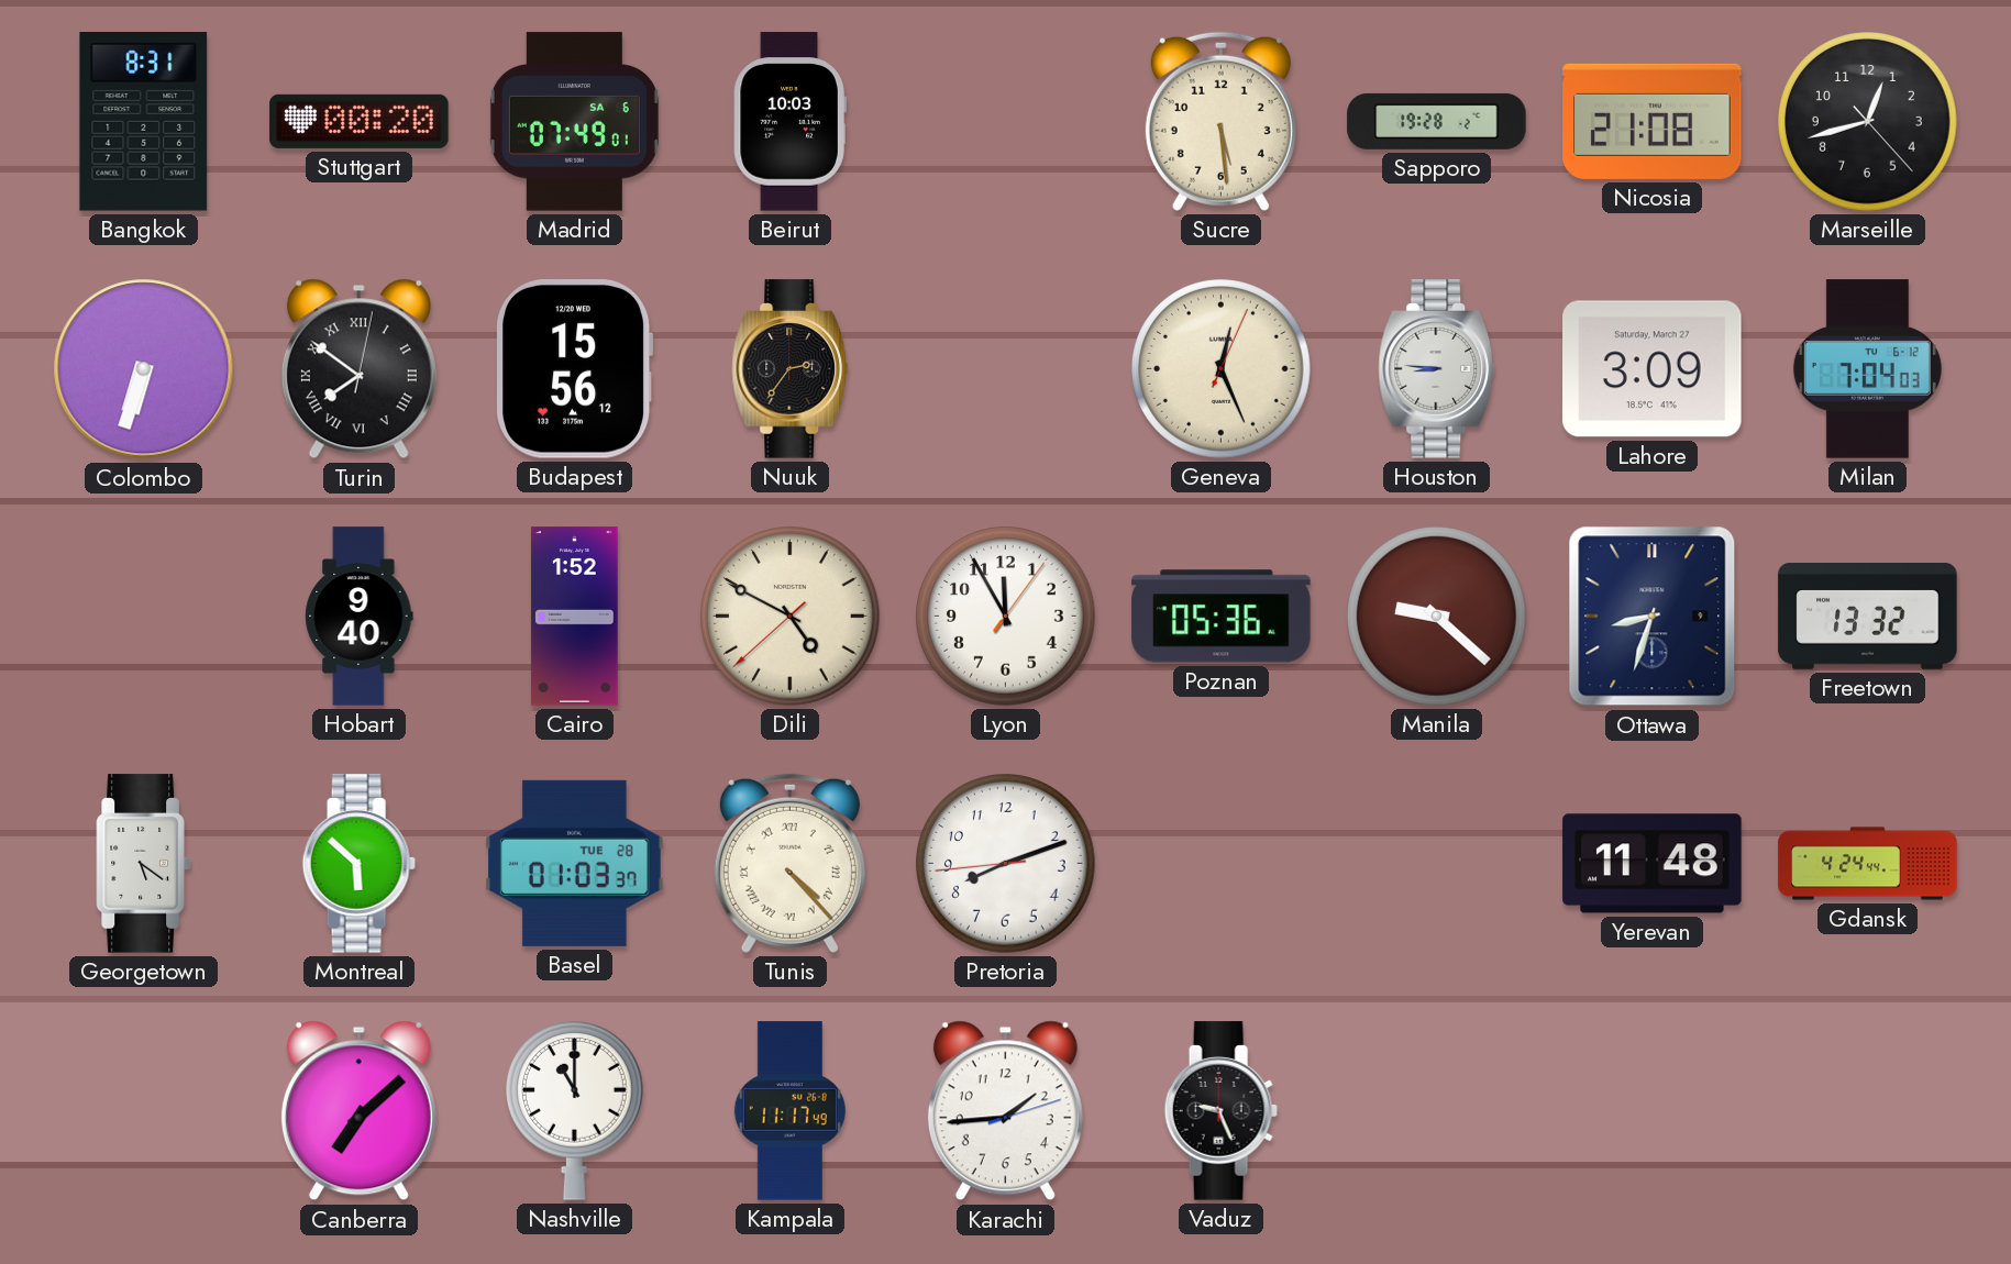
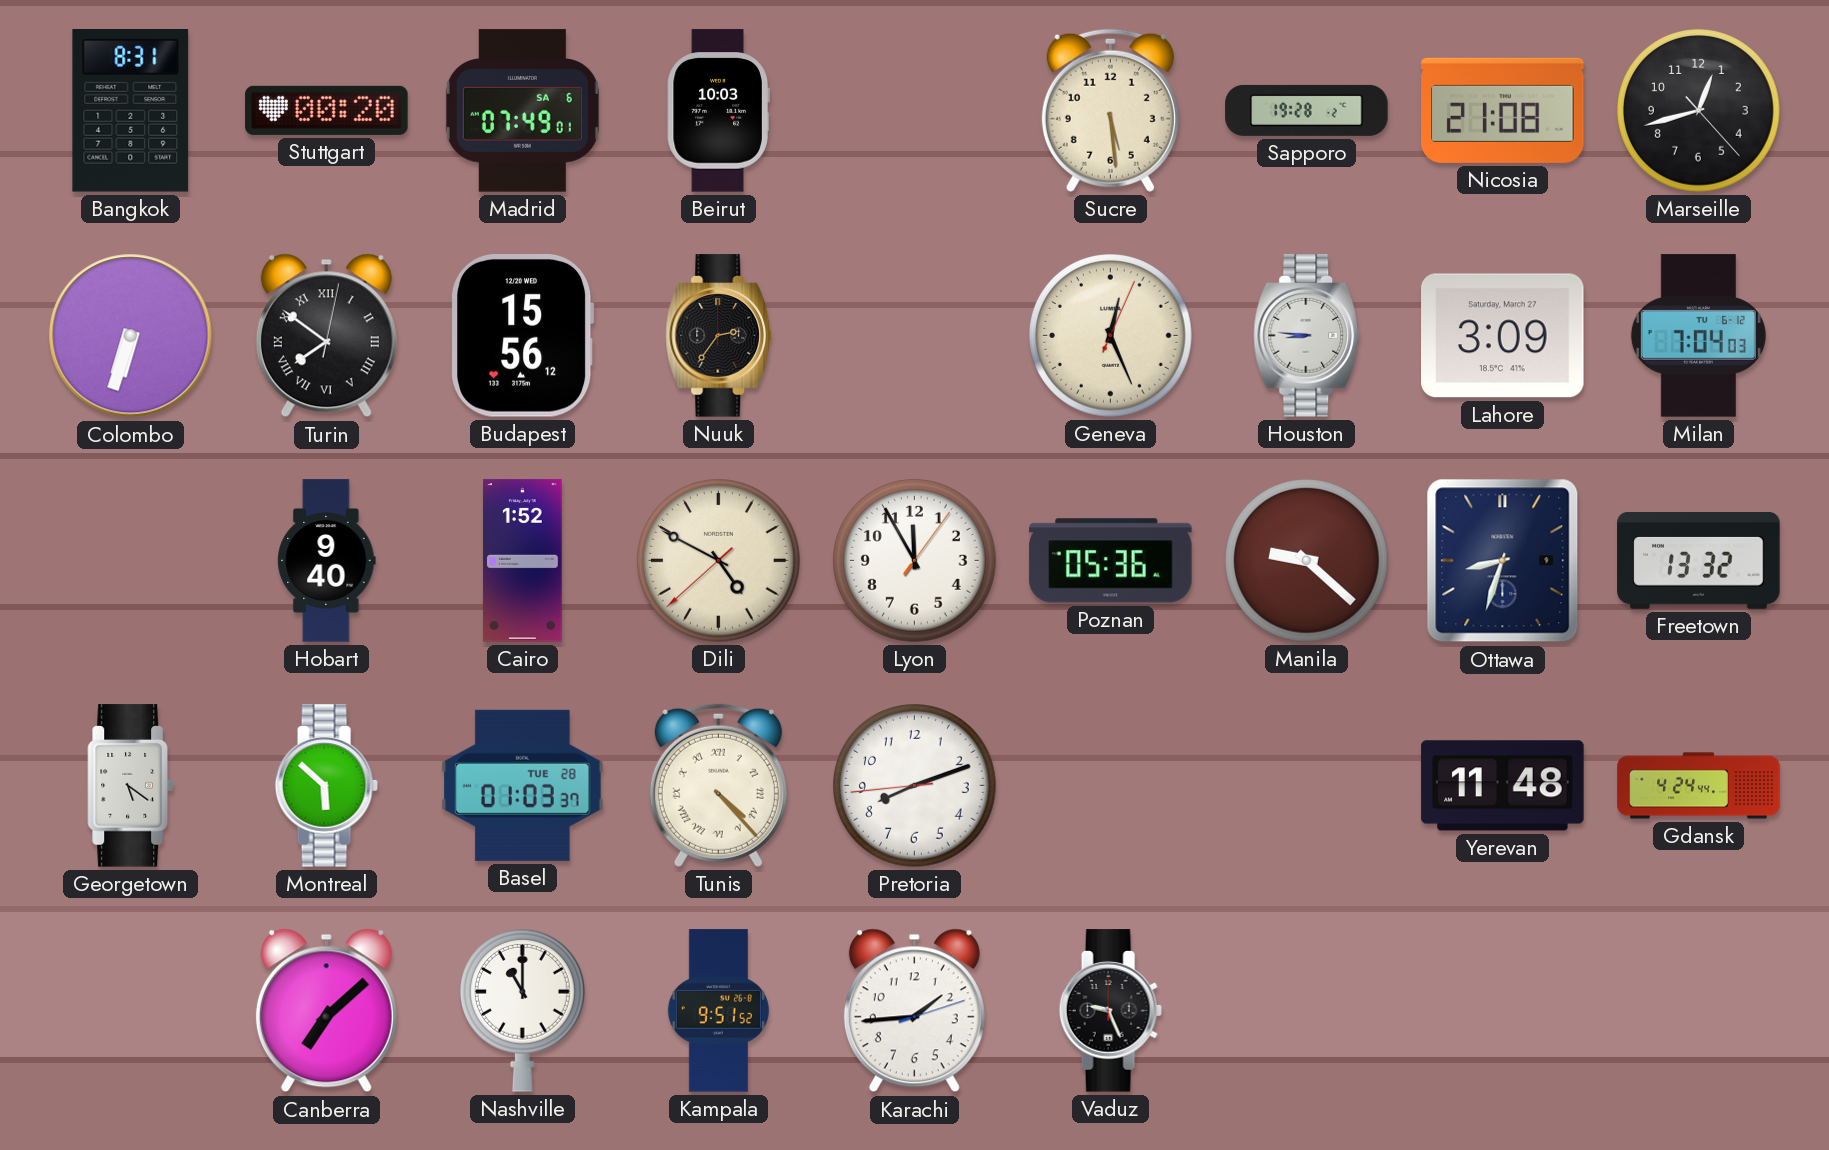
Kampala: 11:17 -> 9:51 (718, 1011)
